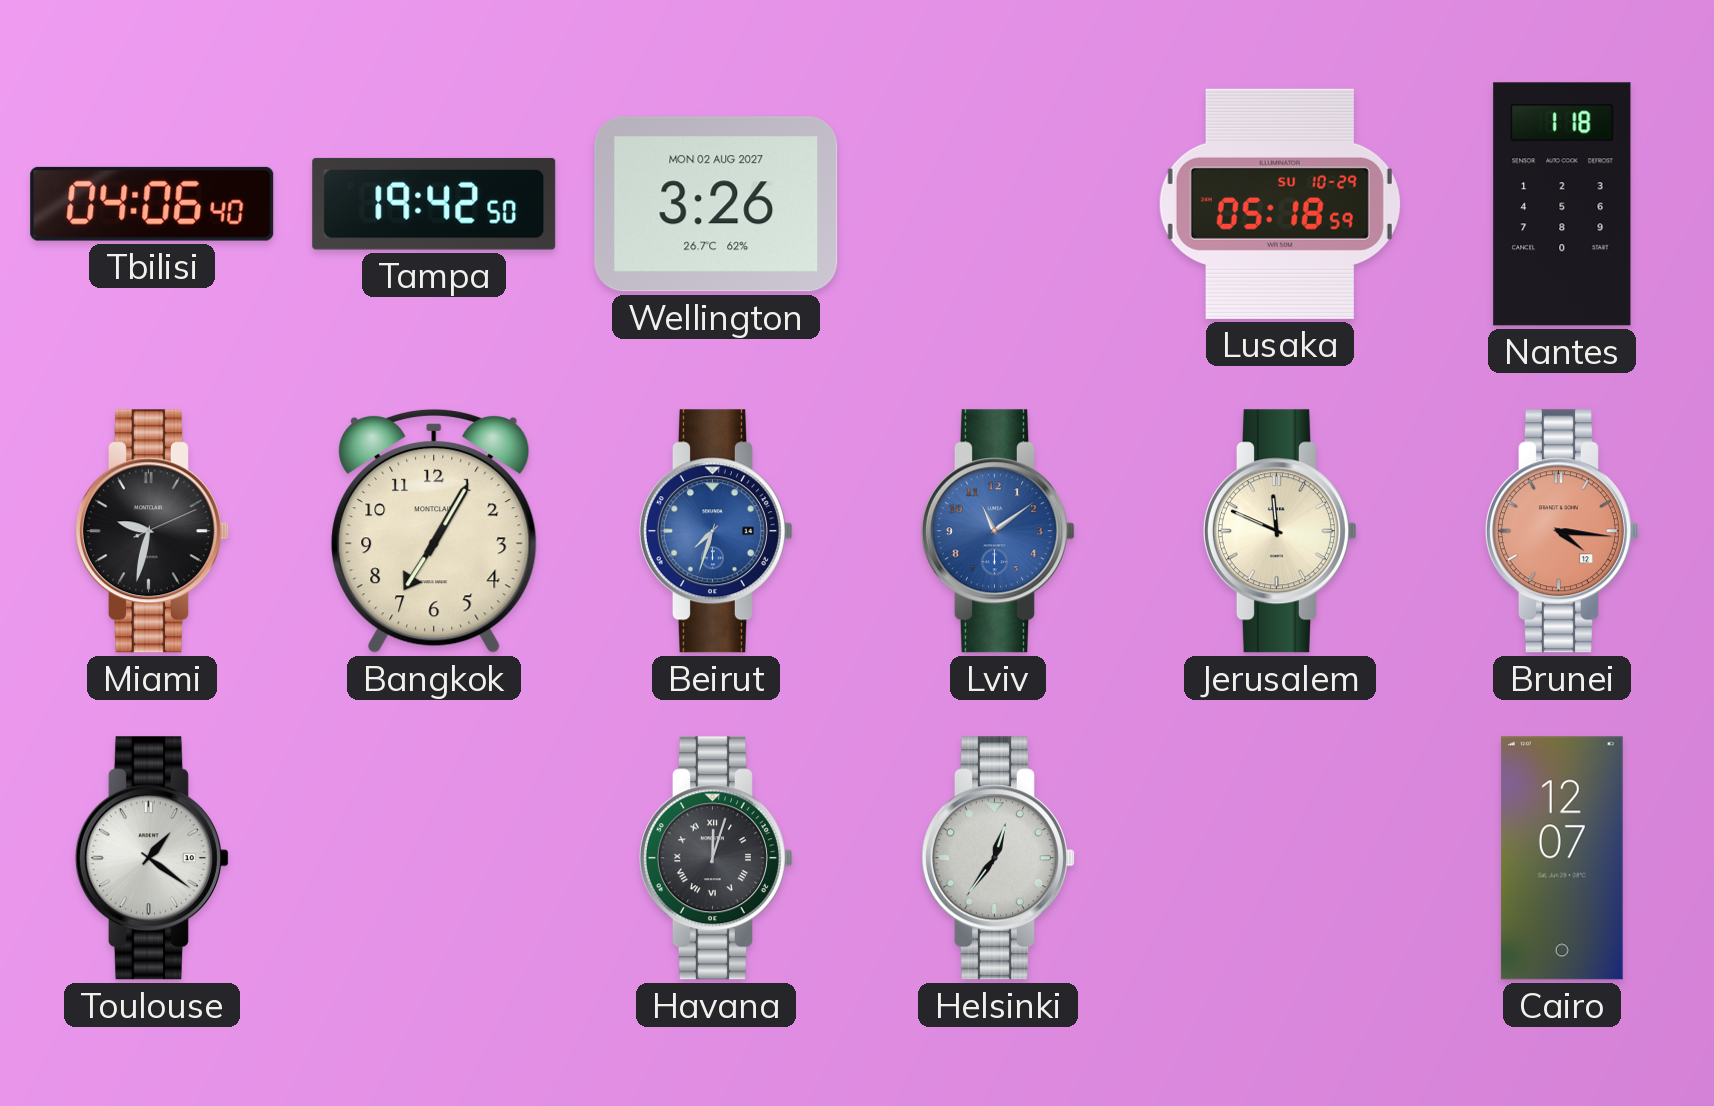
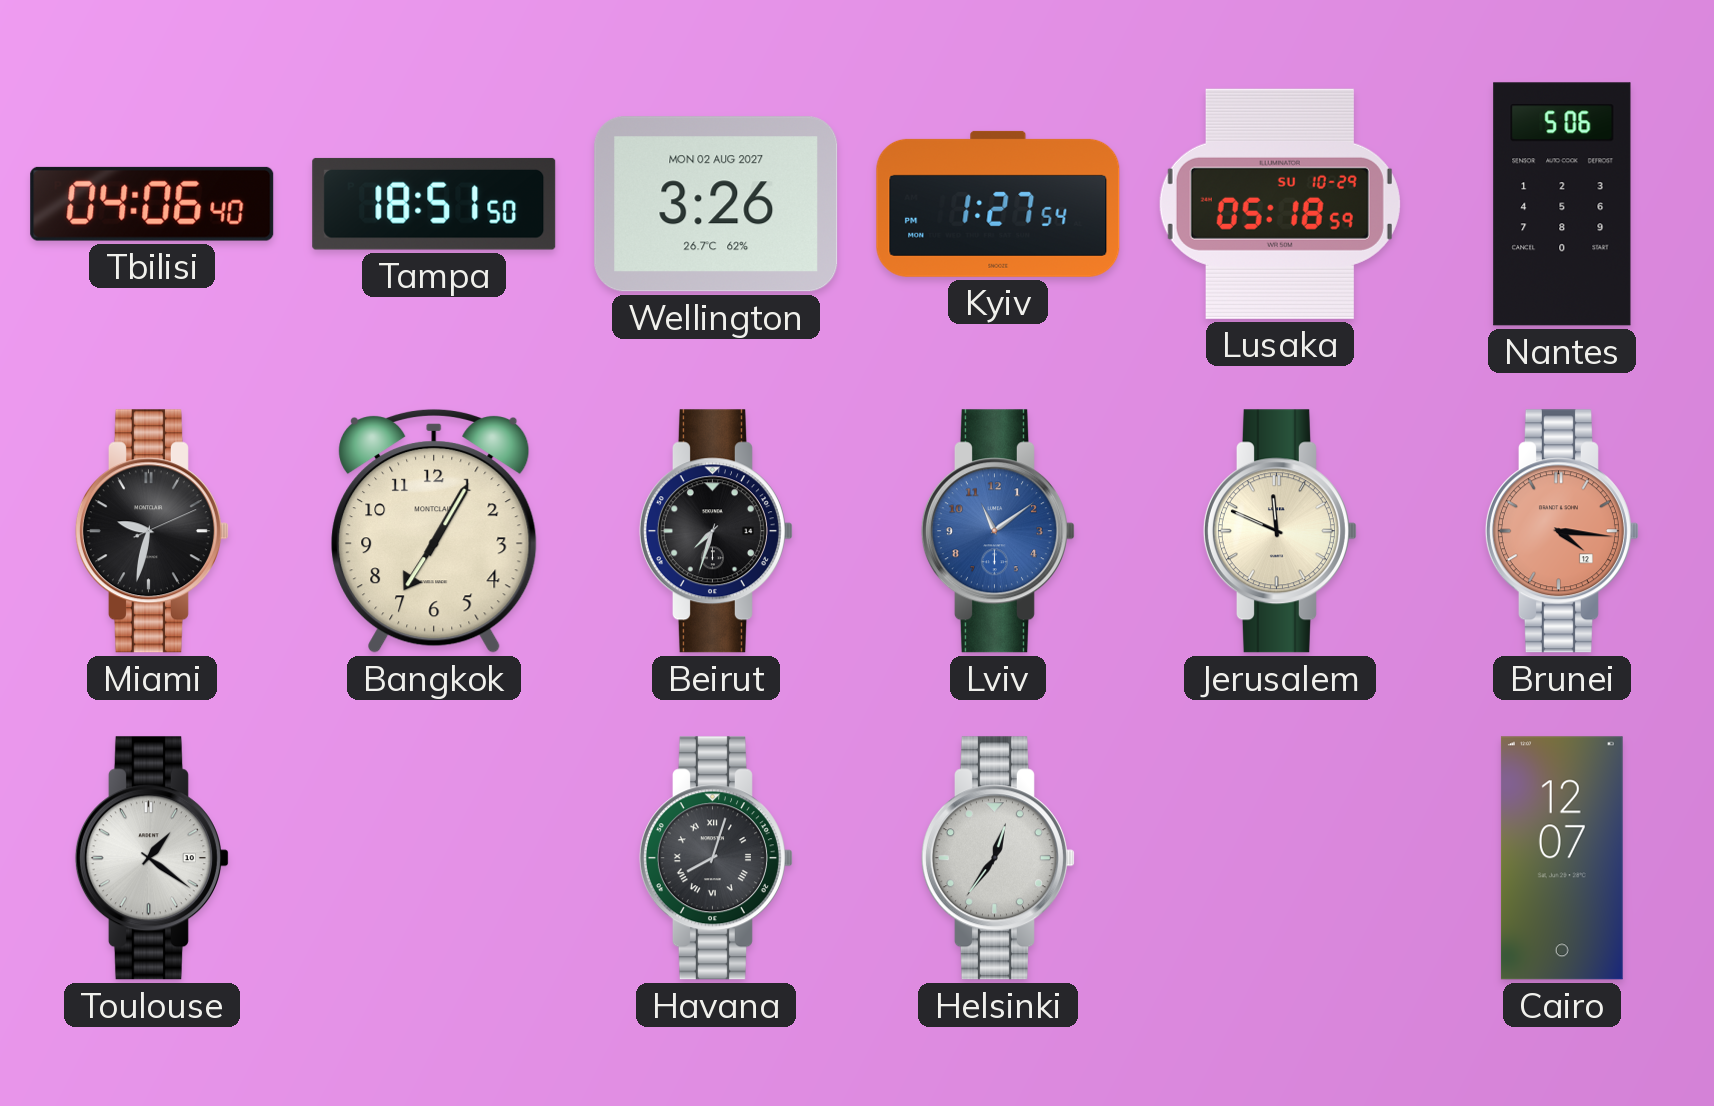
Tampa: 19:42 -> 18:51 (434, 204)
Kyiv: none -> 1:27 (998, 204)
Nantes: 1:18 -> 5:06 (1562, 204)
Beirut dial: blue -> black (716, 531)
Havana: 12:03 -> 8:03 (716, 858)
